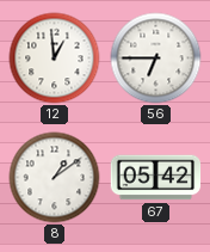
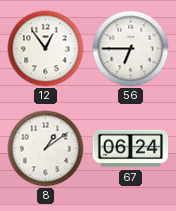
12: 12:59 -> 12:54 (46, 49)
67: 05:42 -> 06:24 (131, 149)
